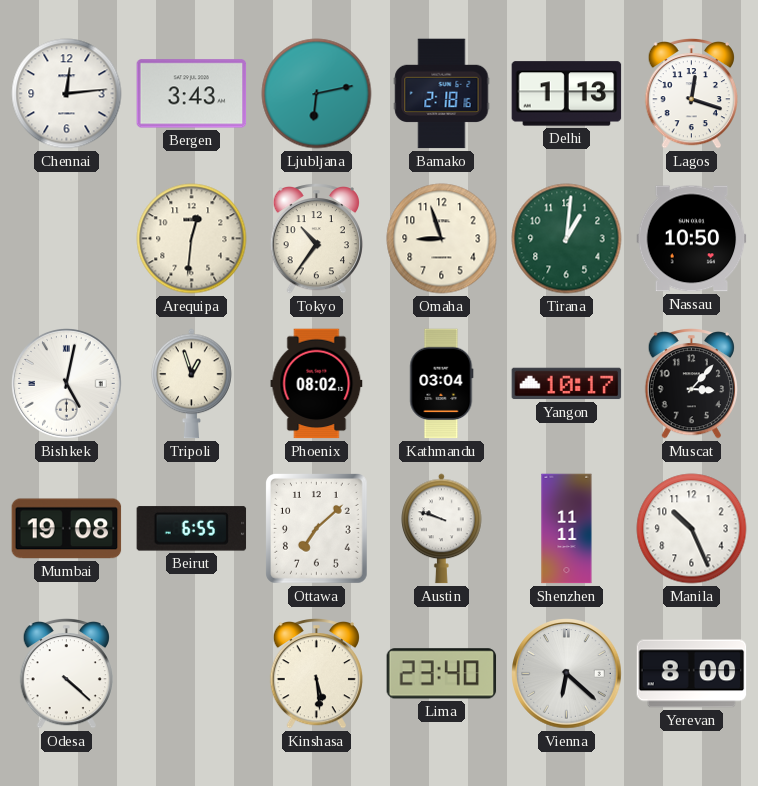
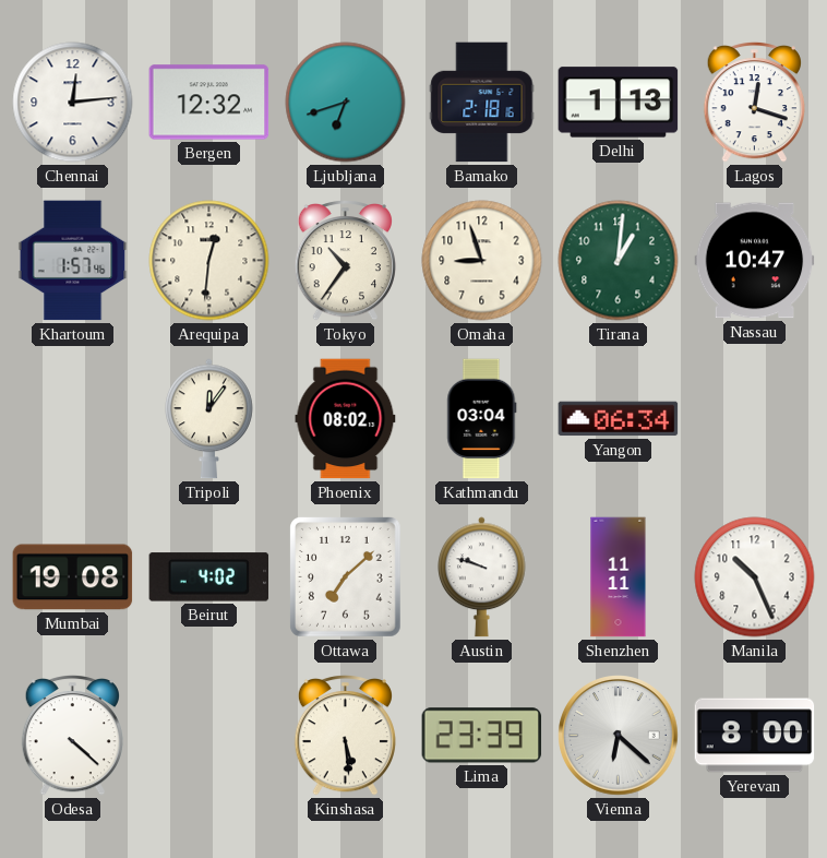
Bergen: 3:43 -> 12:32 (209, 103)
Ljubljana: 6:13 -> 6:42 (346, 103)
Khartoum: none -> 1:57 (73, 261)
Nassau: 10:50 -> 10:47 (755, 261)
Bishkek: 5:02 -> none (67, 384)
Tripoli: 12:57 -> 12:06 (209, 419)
Yangon: 10:17 -> 06:34 (619, 419)
Muscat: 3:07 -> none (691, 384)
Beirut: 6:55 -> 4:02 (209, 577)
Lima: 23:40 -> 23:39 (482, 736)
